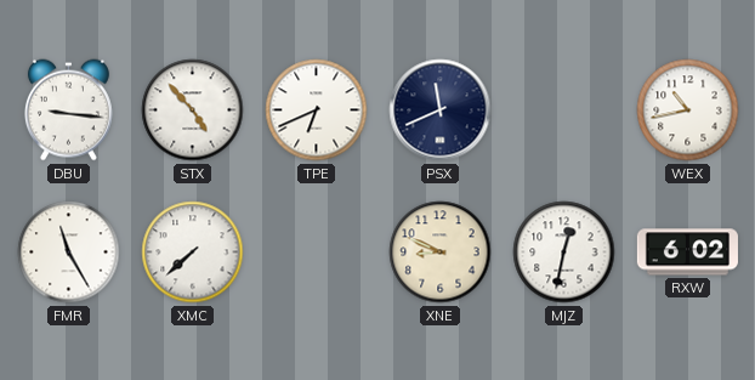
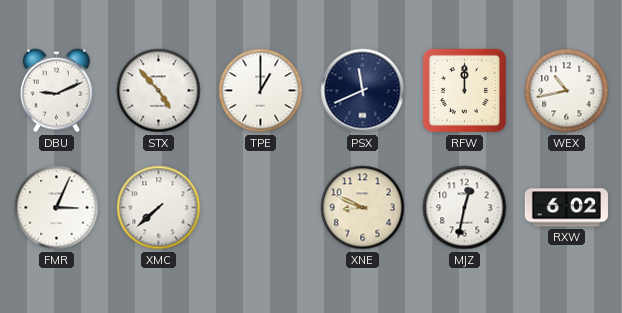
DBU: 9:16 -> 9:11 (56, 91)
TPE: 6:41 -> 1:00 (261, 91)
RFW: none -> 12:00 (464, 90)
FMR: 11:25 -> 3:04 (57, 208)
